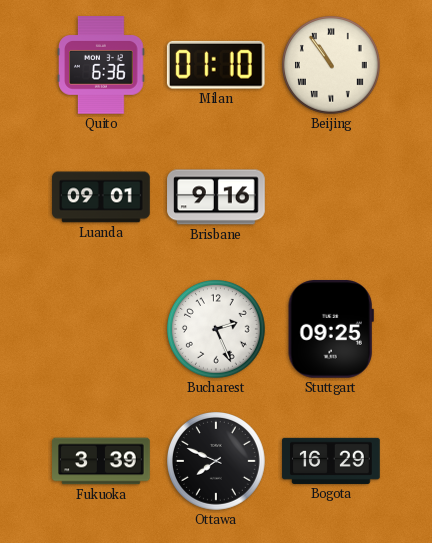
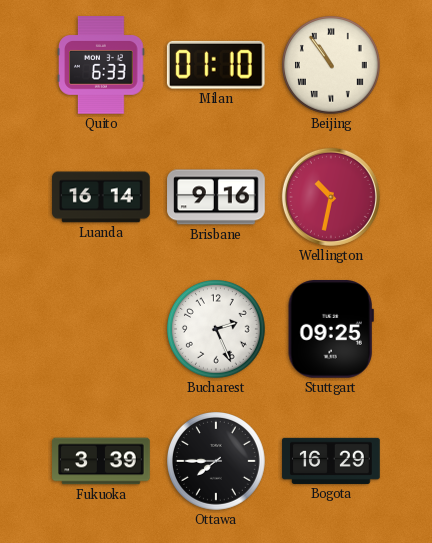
Quito: 6:36 -> 6:33 (101, 65)
Luanda: 09:01 -> 16:14 (101, 197)
Wellington: none -> 10:32 (331, 197)
Ottawa: 7:49 -> 7:45 (217, 462)
